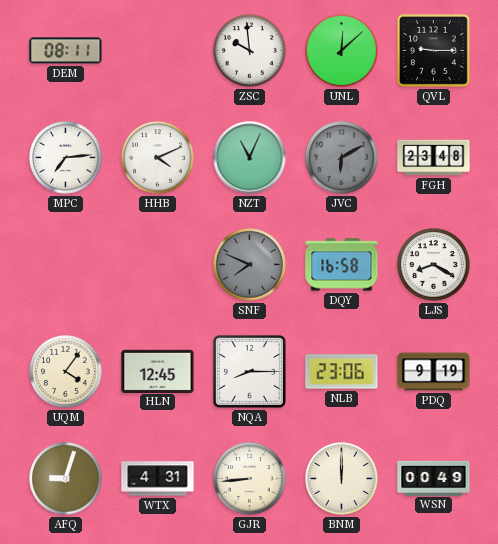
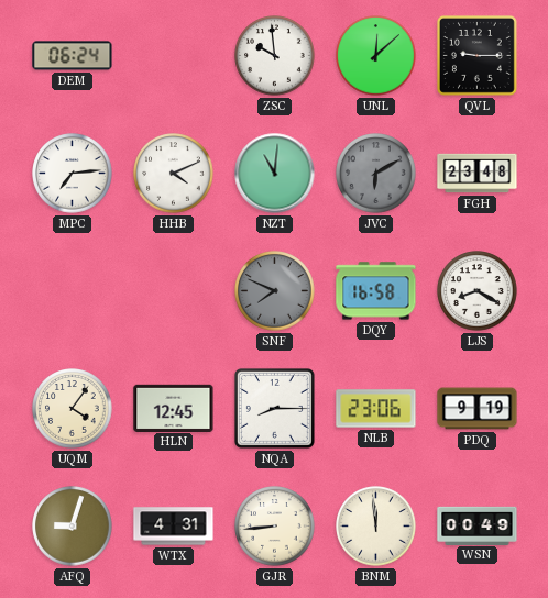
DEM: 08:11 -> 06:24 (73, 56)
NZT: 11:04 -> 11:01 (275, 174)
BNM: 12:00 -> 11:59 (376, 527)
